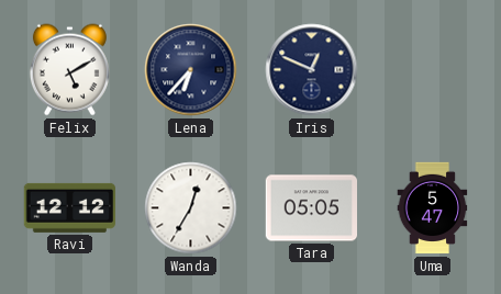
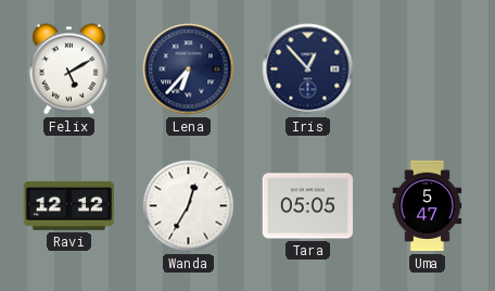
Iris: 12:49 -> 12:53 (308, 69)
